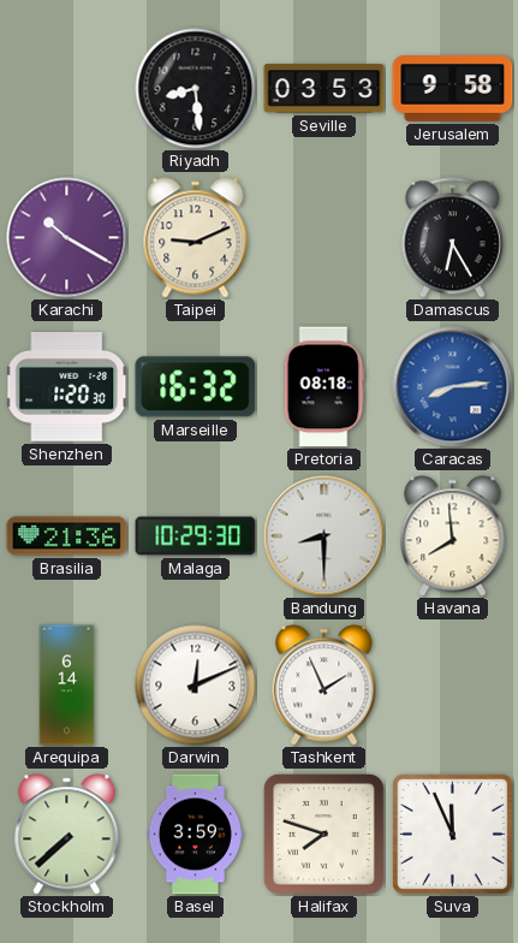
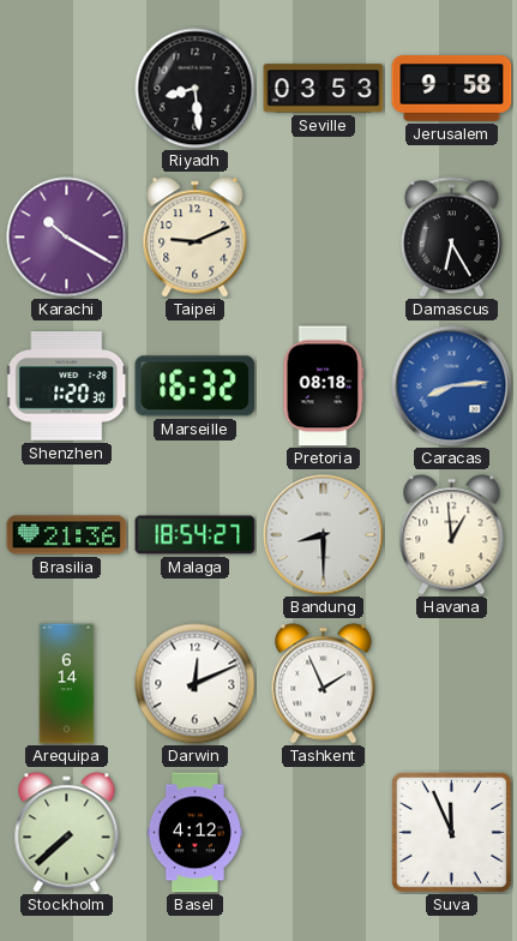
Malaga: 10:29 -> 18:54 (196, 535)
Havana: 7:59 -> 12:59 (452, 535)
Basel: 3:59 -> 4:12 (194, 833)
Halifax: 7:48 -> none (323, 834)
